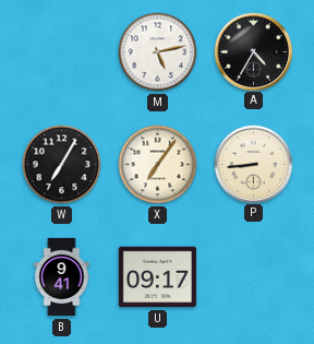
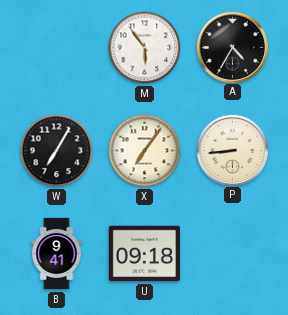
M: 5:13 -> 5:54 (145, 48)
U: 09:17 -> 09:18 (144, 254)
